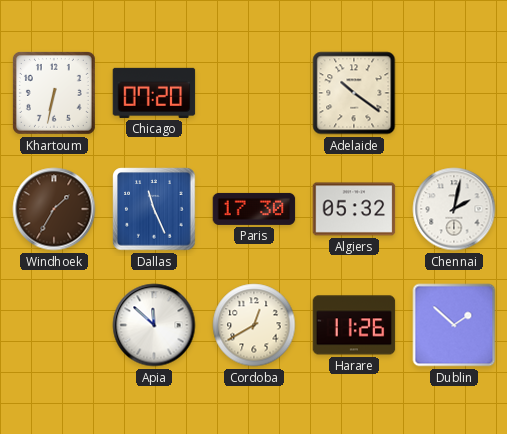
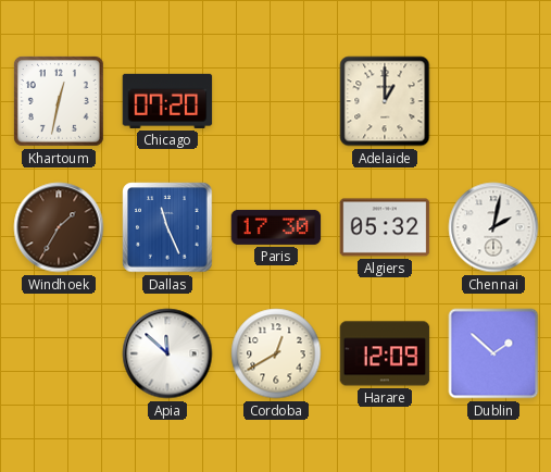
Khartoum: 6:32 -> 12:32 (59, 101)
Adelaide: 10:21 -> 1:00 (385, 101)
Harare: 11:26 -> 12:09 (385, 353)
